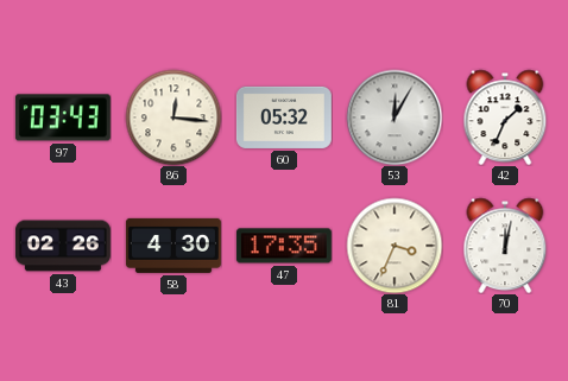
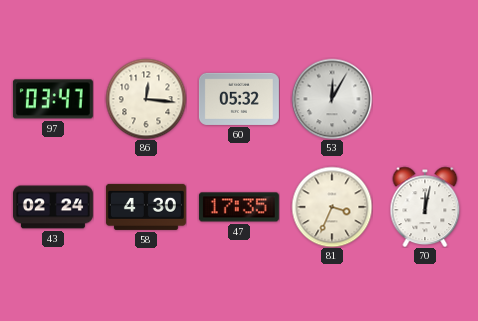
97: 03:43 -> 03:47 (53, 99)
42: 1:34 -> none (505, 118)
43: 02:26 -> 02:24 (53, 207)
